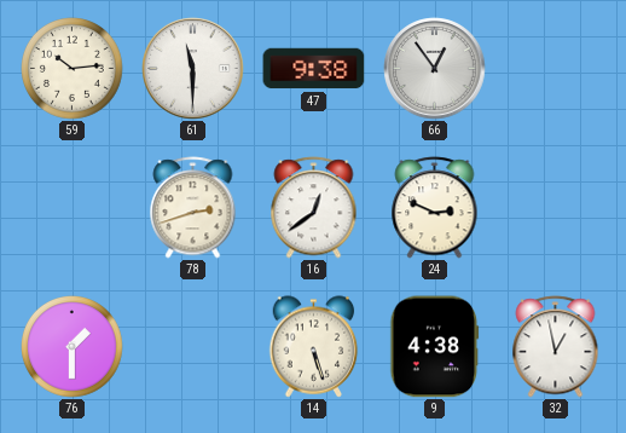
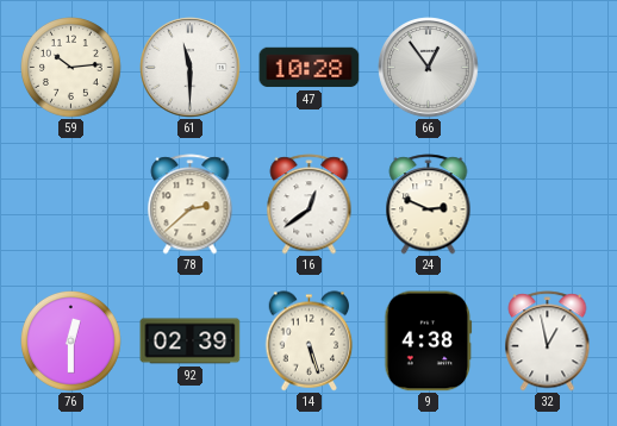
47: 9:38 -> 10:28 (310, 68)
78: 2:42 -> 2:38 (191, 205)
76: 1:30 -> 12:30 (71, 342)
92: none -> 02:39 (191, 342)
